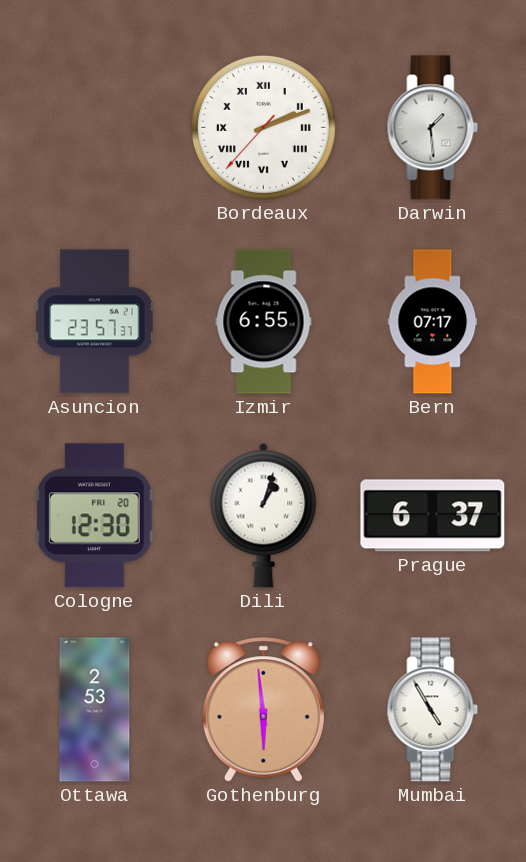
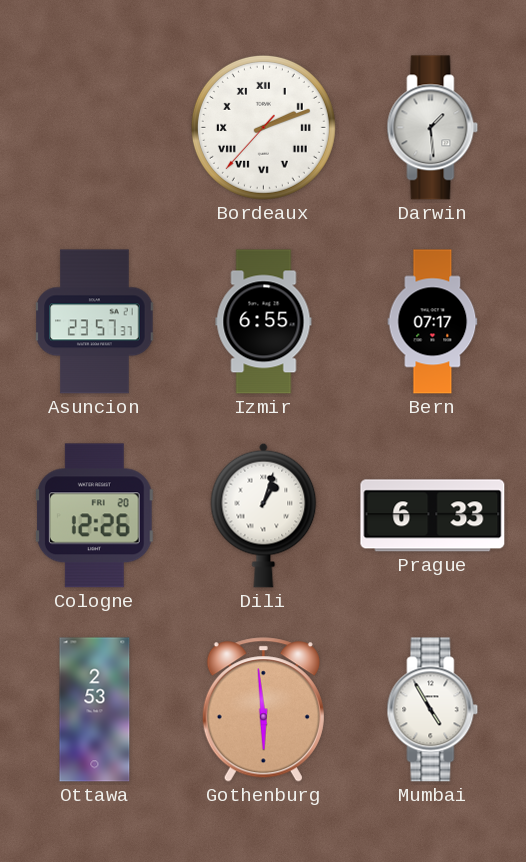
Cologne: 12:30 -> 12:26 (94, 516)
Prague: 6:37 -> 6:33 (433, 516)
